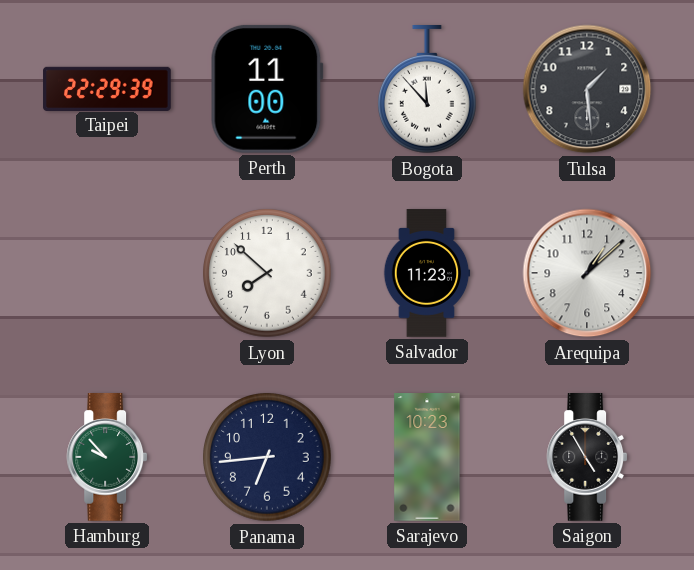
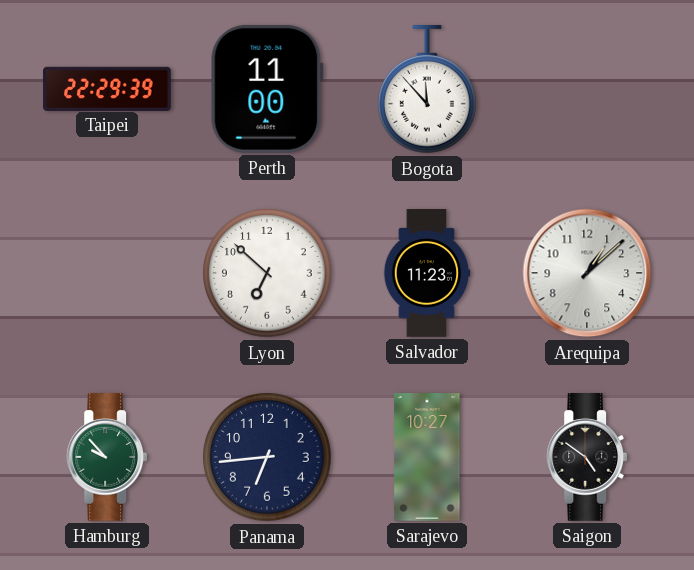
Tulsa: 1:29 -> none (587, 89)
Lyon: 7:52 -> 6:52 (267, 273)
Sarajevo: 10:23 -> 10:27 (427, 457)
Saigon: 4:55 -> 4:51 (587, 458)
